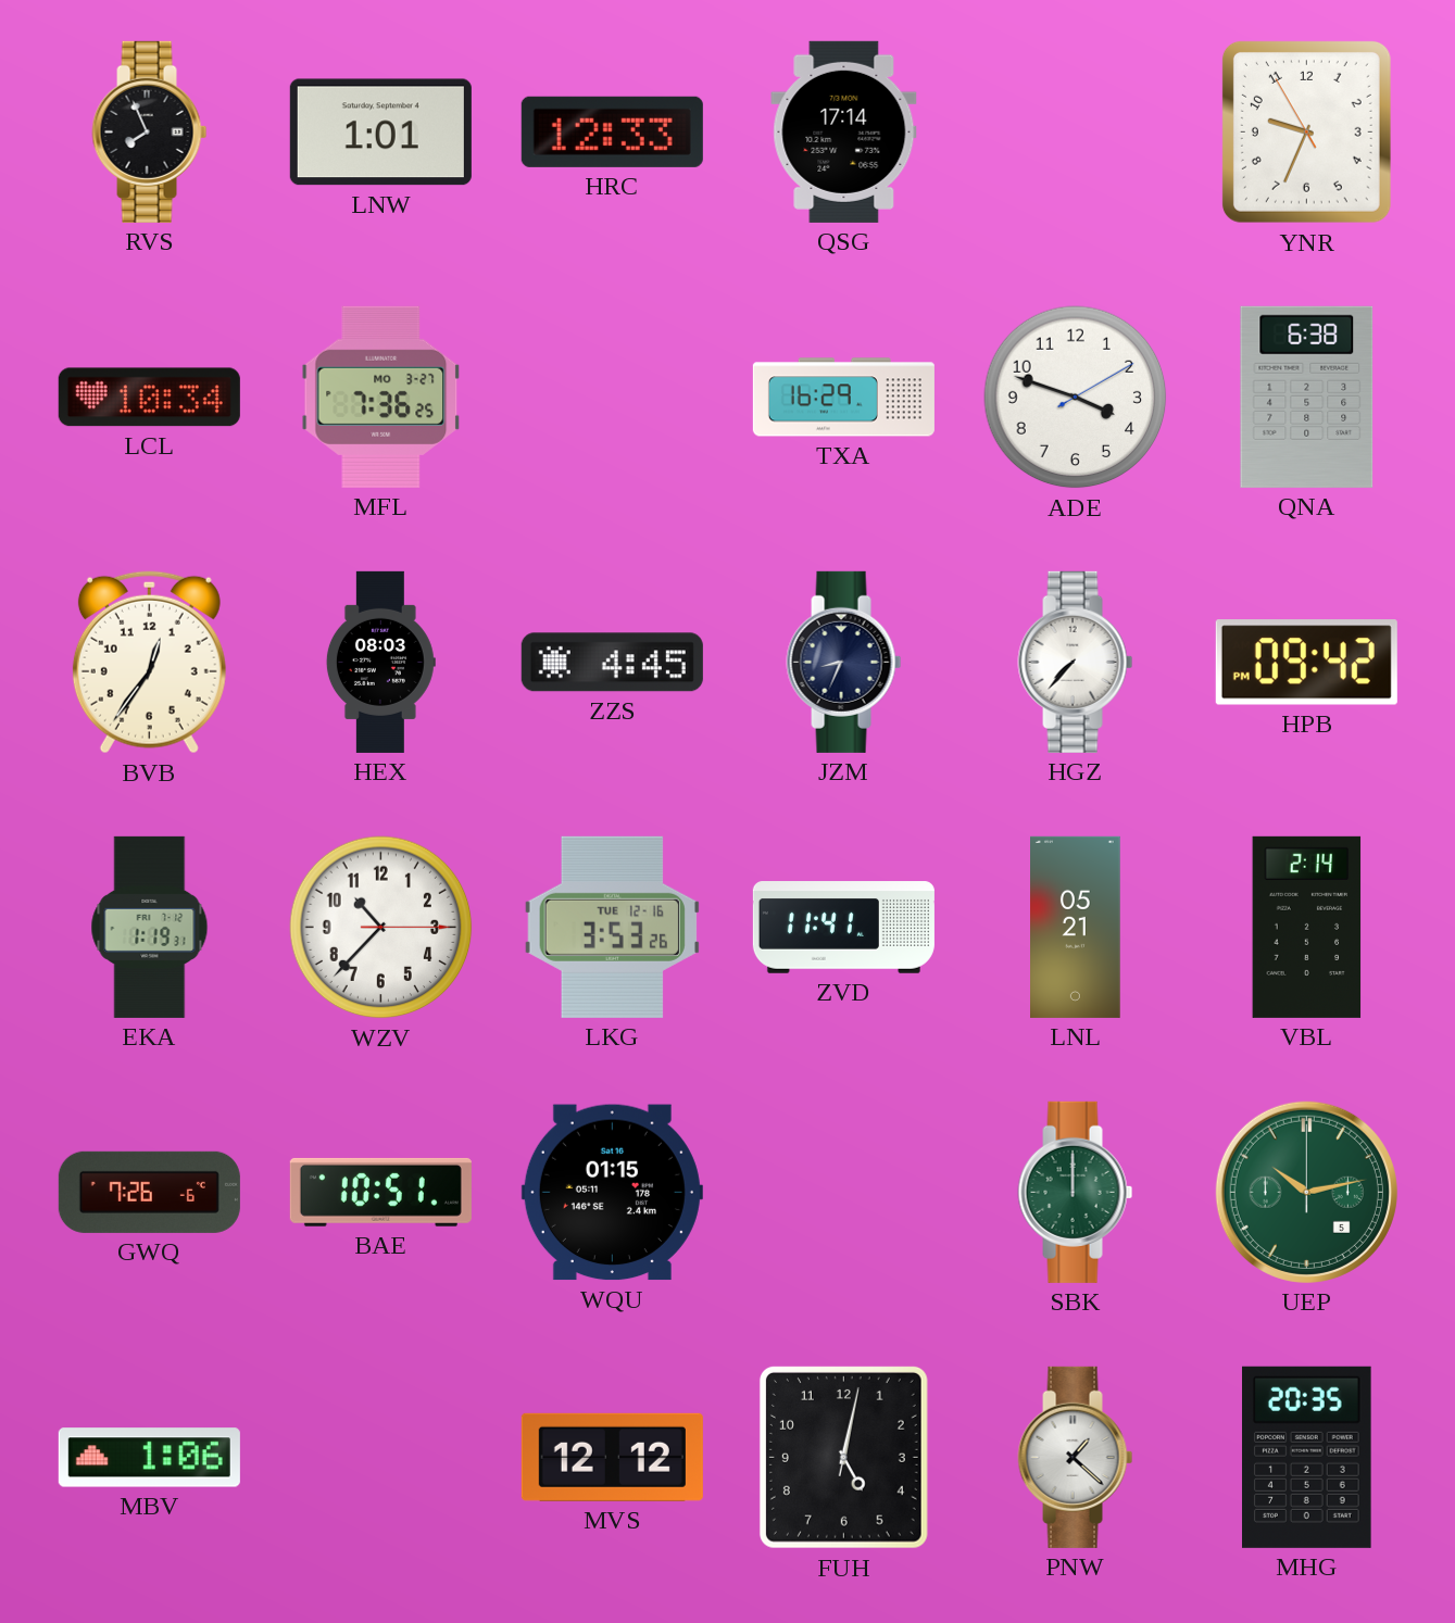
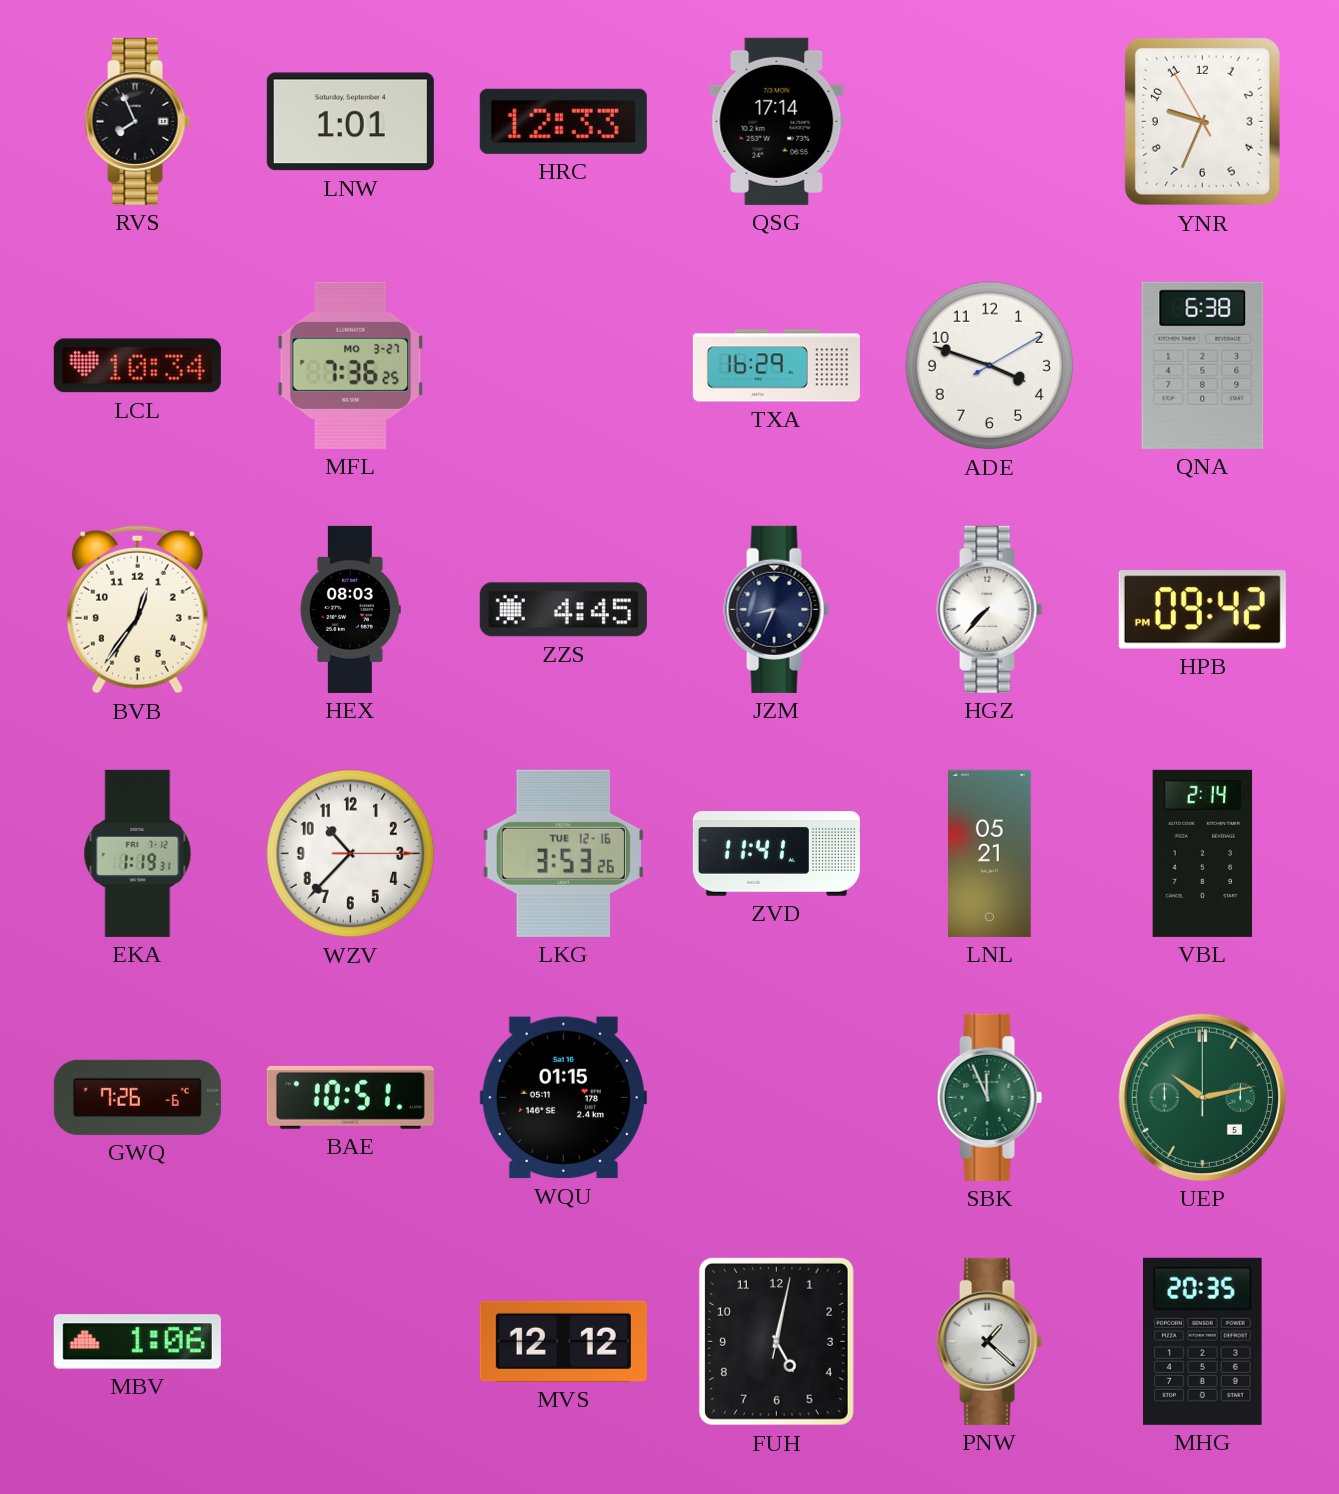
SBK: 12:00 -> 11:56 (990, 1097)
